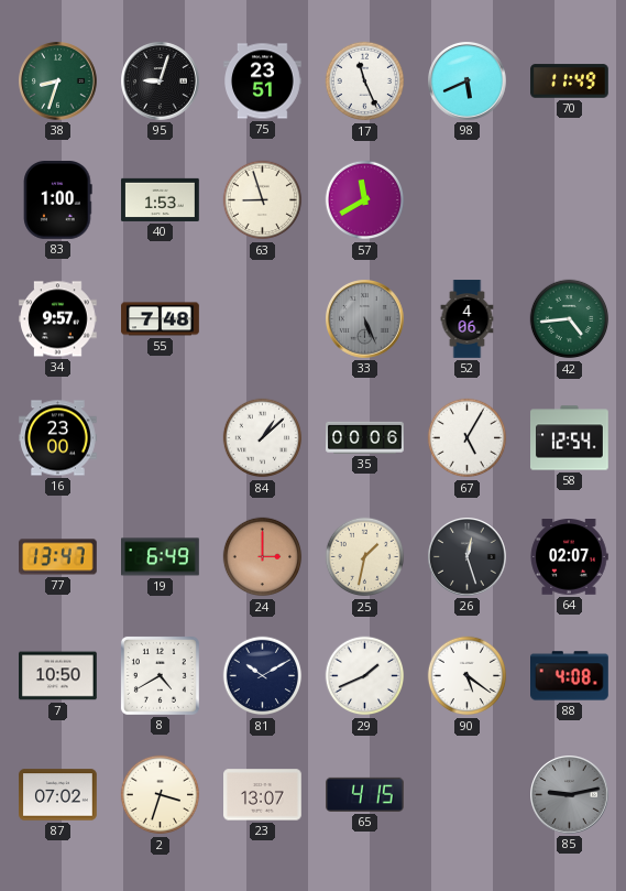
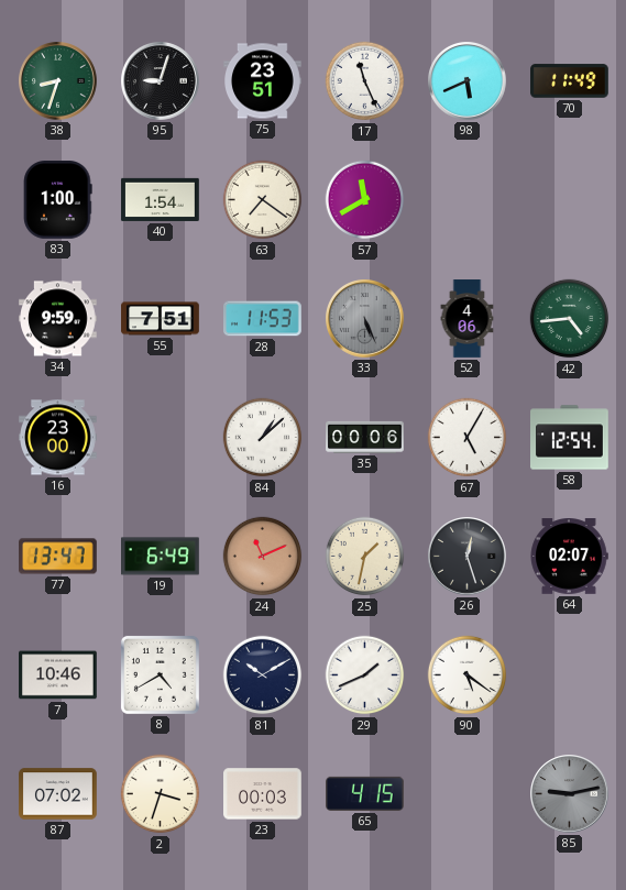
40: 1:53 -> 1:54 (161, 199)
63: 8:57 -> 7:21 (263, 200)
34: 9:57 -> 9:59 (58, 319)
55: 7:48 -> 7:51 (161, 319)
28: none -> 11:53 (263, 319)
24: 3:00 -> 11:11 (263, 557)
7: 10:50 -> 10:46 (58, 675)
88: 4:08 -> none (570, 676)
23: 13:07 -> 00:03 (263, 794)
